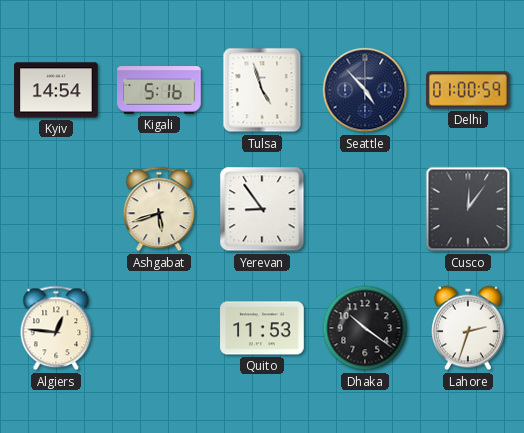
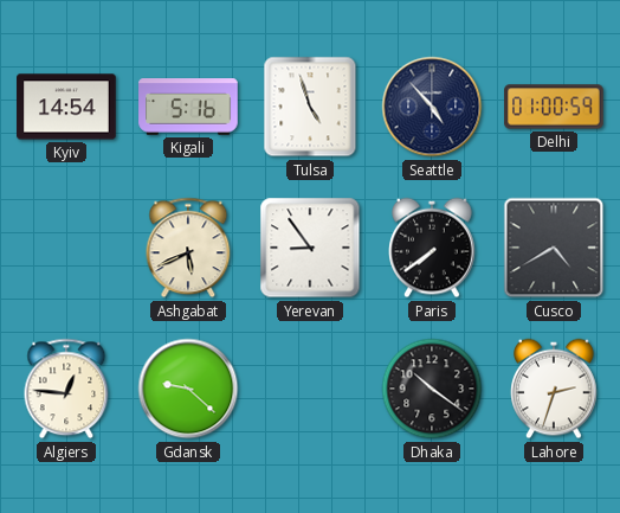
Ashgabat: 5:42 -> 5:41 (188, 248)
Paris: none -> 7:39 (433, 248)
Cusco: 12:06 -> 4:40 (554, 248)
Gdansk: none -> 9:22 (188, 389)
Quito: 11:53 -> none (262, 328)
